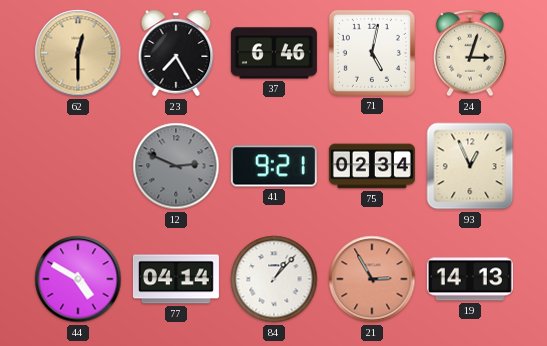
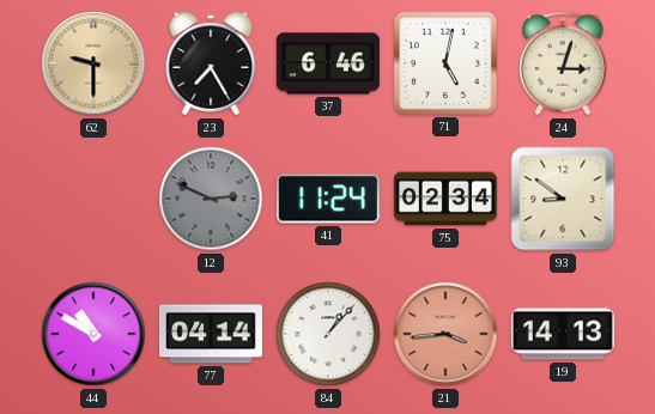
62: 12:30 -> 9:30 (93, 63)
41: 9:21 -> 11:24 (328, 199)
93: 12:56 -> 8:51 (563, 199)
44: 4:50 -> 10:50 (93, 334)
21: 2:55 -> 3:44 (445, 334)
